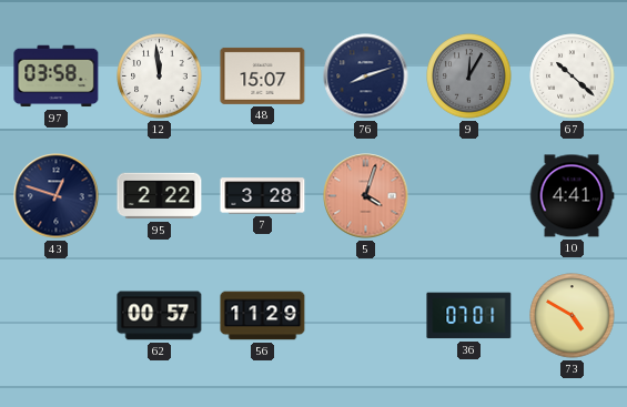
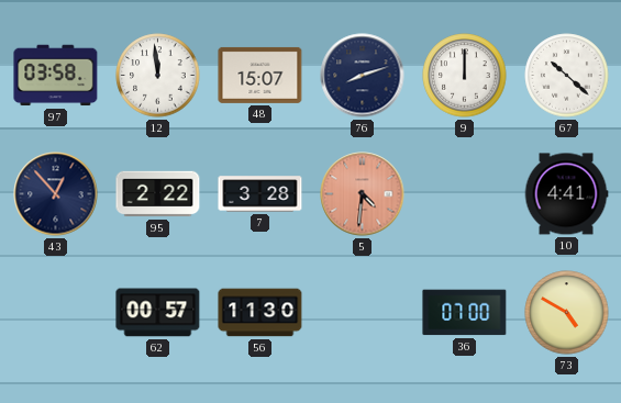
9: 12:05 -> 12:00 (465, 76)
9 dial: grey -> white (465, 76)
43: 12:48 -> 12:53 (56, 194)
5: 4:03 -> 4:31 (363, 194)
56: 11:29 -> 11:30 (260, 313)
36: 07:01 -> 07:00 (465, 313)
